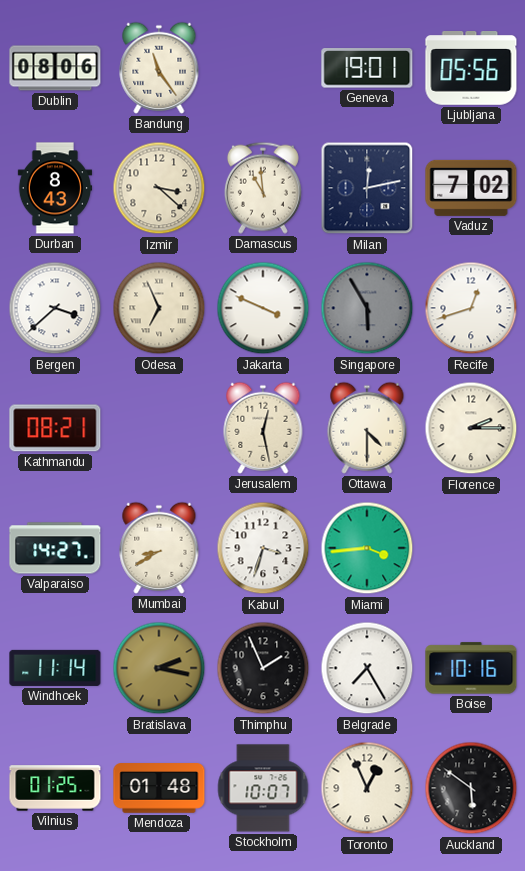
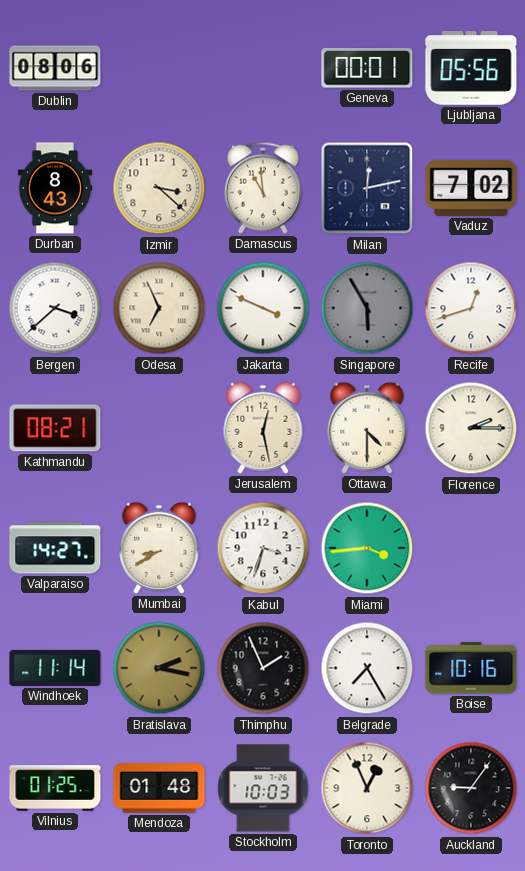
Bandung: 11:24 -> none (159, 68)
Geneva: 19:01 -> 00:01 (367, 68)
Stockholm: 10:07 -> 10:03 (263, 788)
Auckland: 5:51 -> 9:06 (471, 788)
